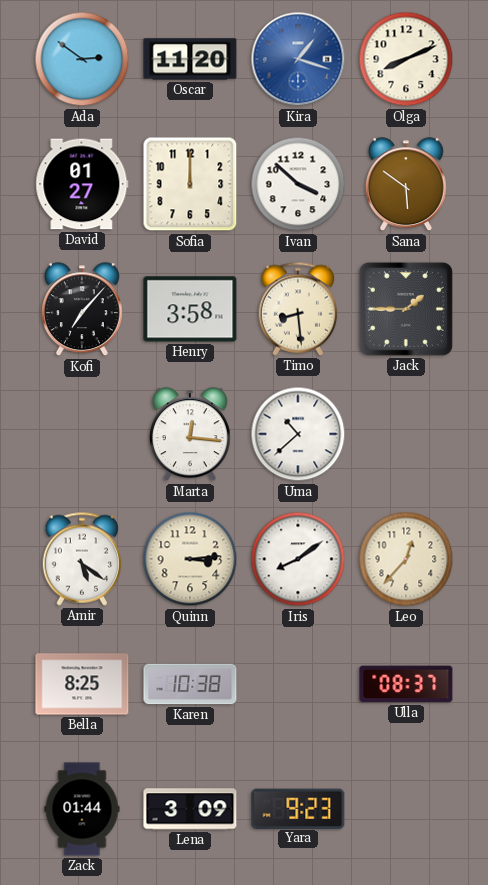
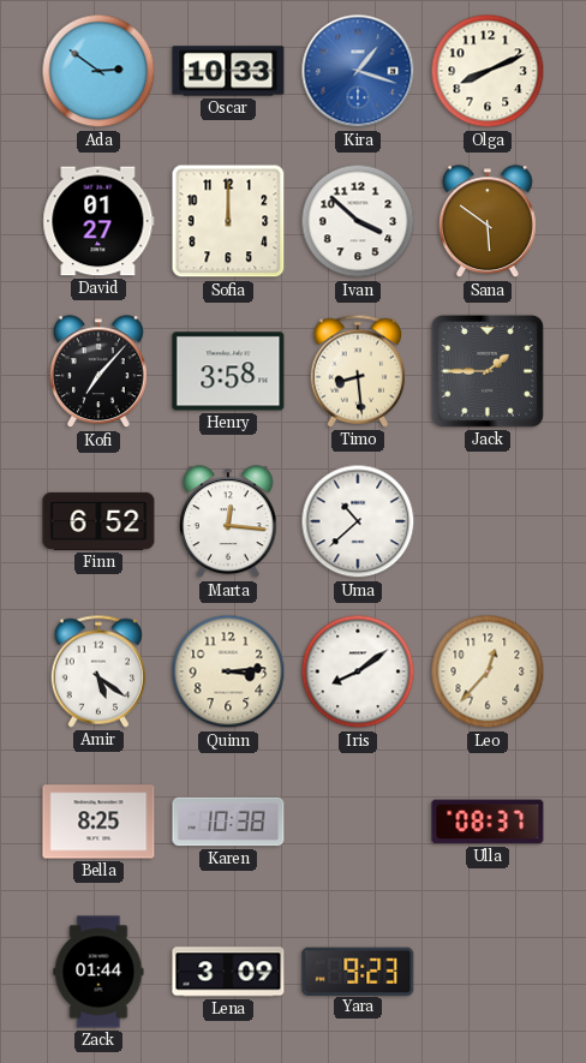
Oscar: 11:20 -> 10:33 (228, 71)
Finn: none -> 6:52 (98, 521)
